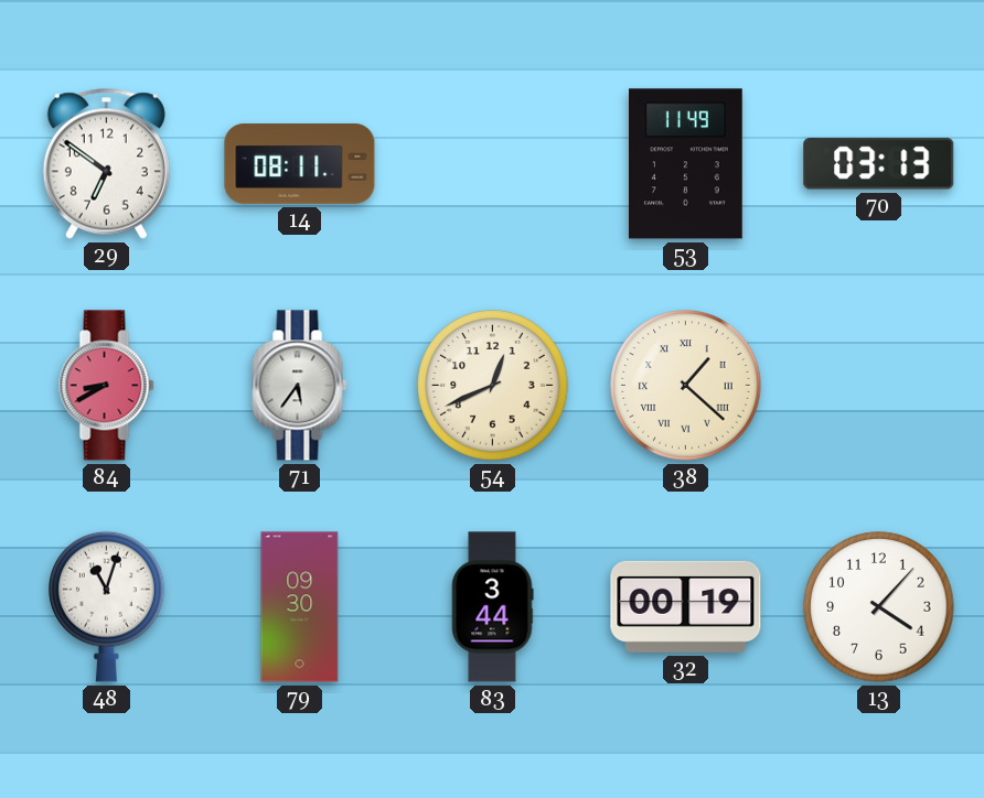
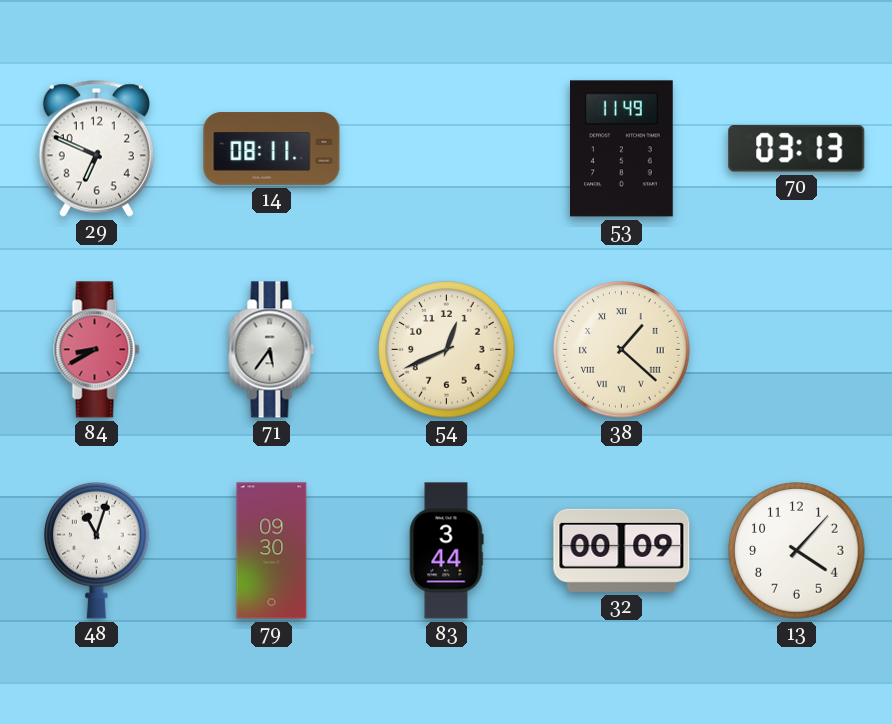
29: 6:51 -> 6:49 (96, 148)
32: 00:19 -> 00:09 (622, 550)
